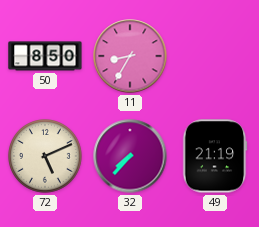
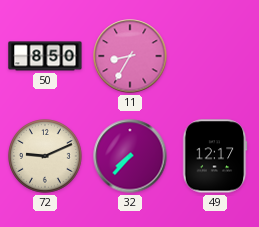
72: 5:11 -> 9:11 (46, 157)
49: 21:19 -> 12:17 (215, 156)
